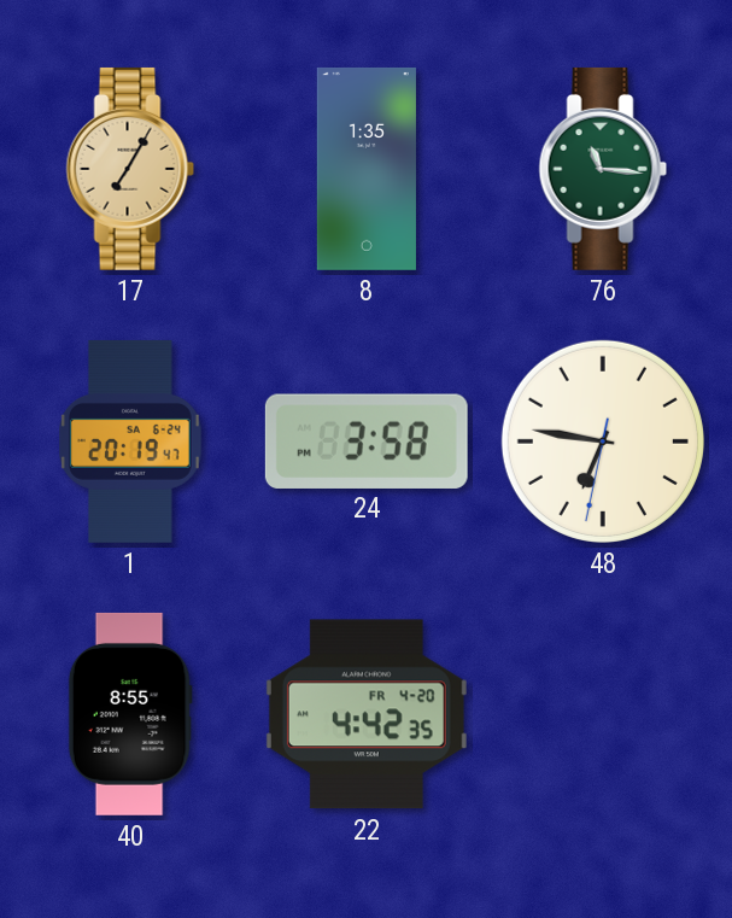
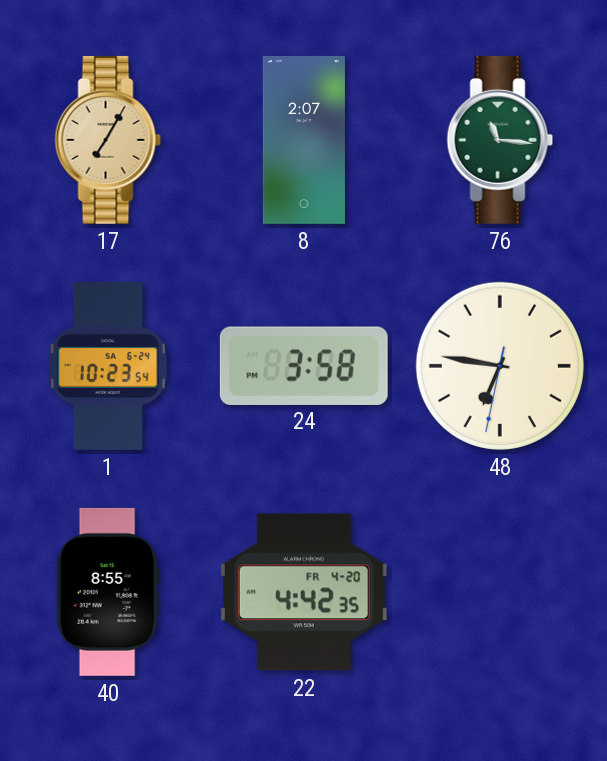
8: 1:35 -> 2:07 (304, 140)
1: 20:19 -> 10:23 (109, 366)
